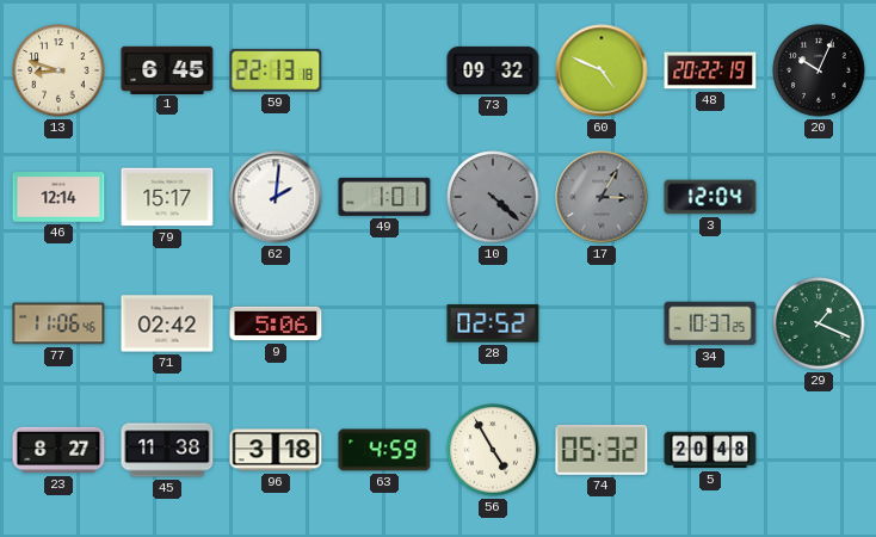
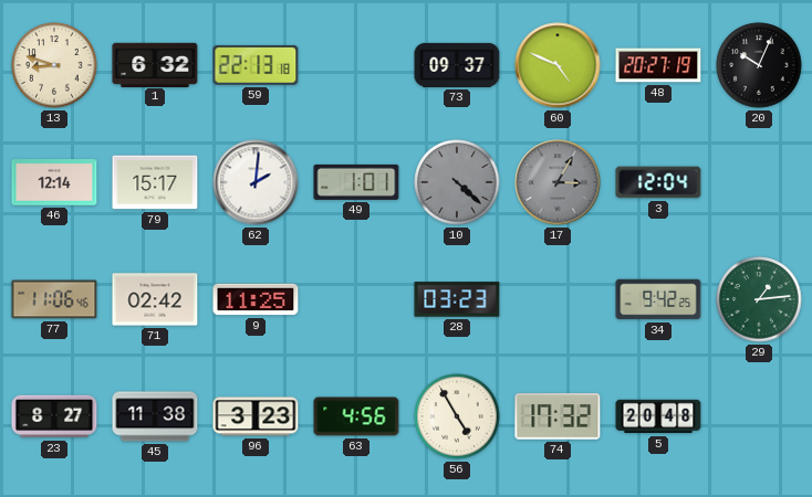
1: 6:45 -> 6:32 (155, 64)
73: 09:32 -> 09:37 (457, 65)
48: 20:22 -> 20:27 (658, 65)
9: 5:06 -> 11:25 (256, 299)
28: 02:52 -> 03:23 (457, 299)
34: 10:37 -> 9:42 (658, 299)
29: 1:19 -> 1:14 (759, 299)
96: 3:18 -> 3:23 (256, 416)
63: 4:59 -> 4:56 (356, 416)
74: 05:32 -> 17:32 (558, 416)
